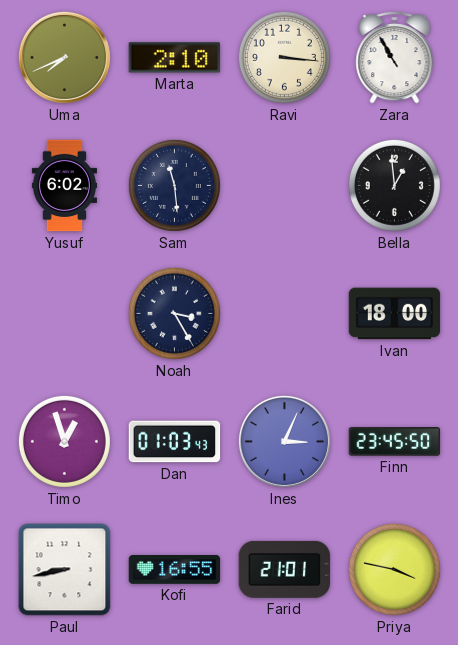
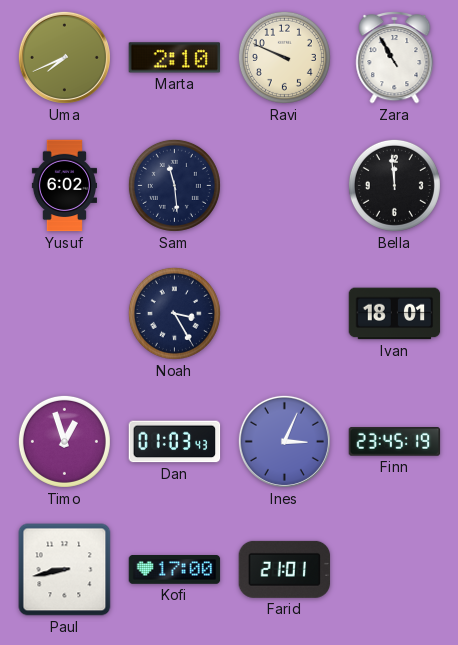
Ravi: 3:16 -> 9:49 (284, 57)
Bella: 12:59 -> 11:59 (394, 185)
Ivan: 18:00 -> 18:01 (395, 314)
Finn: 23:45:50 -> 23:45:19 (395, 442)
Kofi: 16:55 -> 17:00 (175, 570)
Priya: 3:47 -> none (394, 569)
